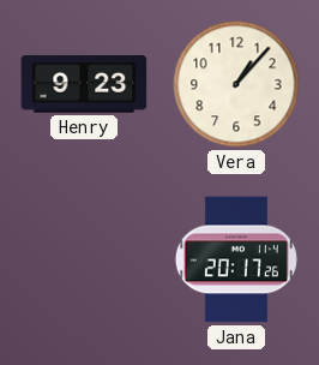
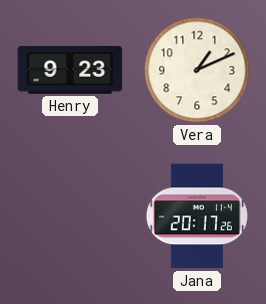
Vera: 1:07 -> 1:11 (197, 70)
